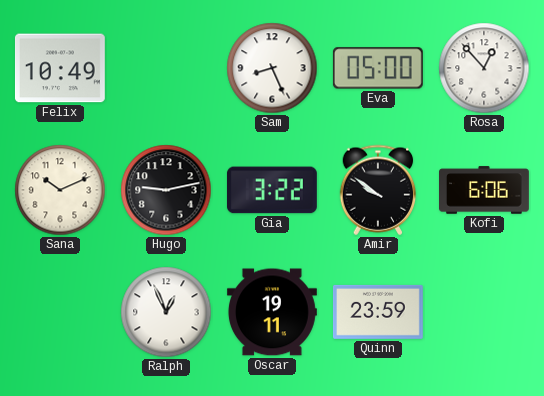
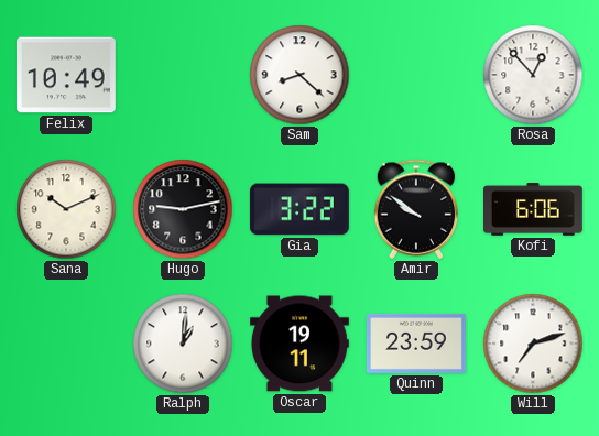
Sam: 8:26 -> 8:22 (299, 75)
Eva: 05:00 -> none (378, 68)
Ralph: 12:56 -> 1:01 (183, 344)
Will: none -> 7:12 (533, 344)
